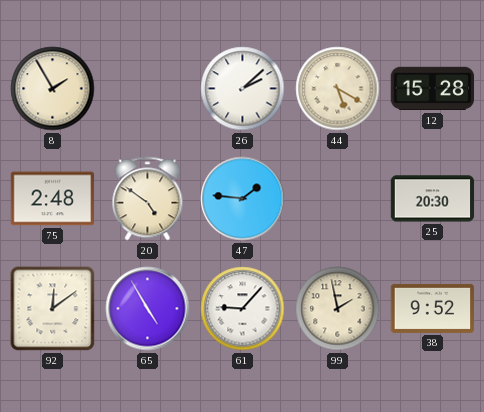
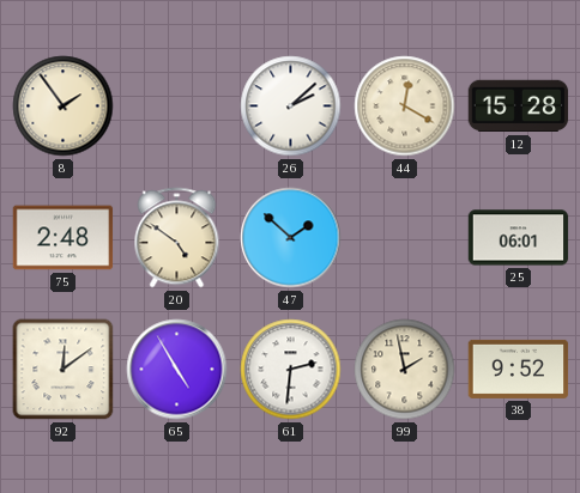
8: 1:55 -> 1:54 (64, 106)
44: 5:20 -> 12:20 (405, 106)
47: 1:46 -> 1:52 (291, 238)
25: 20:30 -> 06:01 (519, 238)
61: 9:07 -> 2:31 (291, 370)
